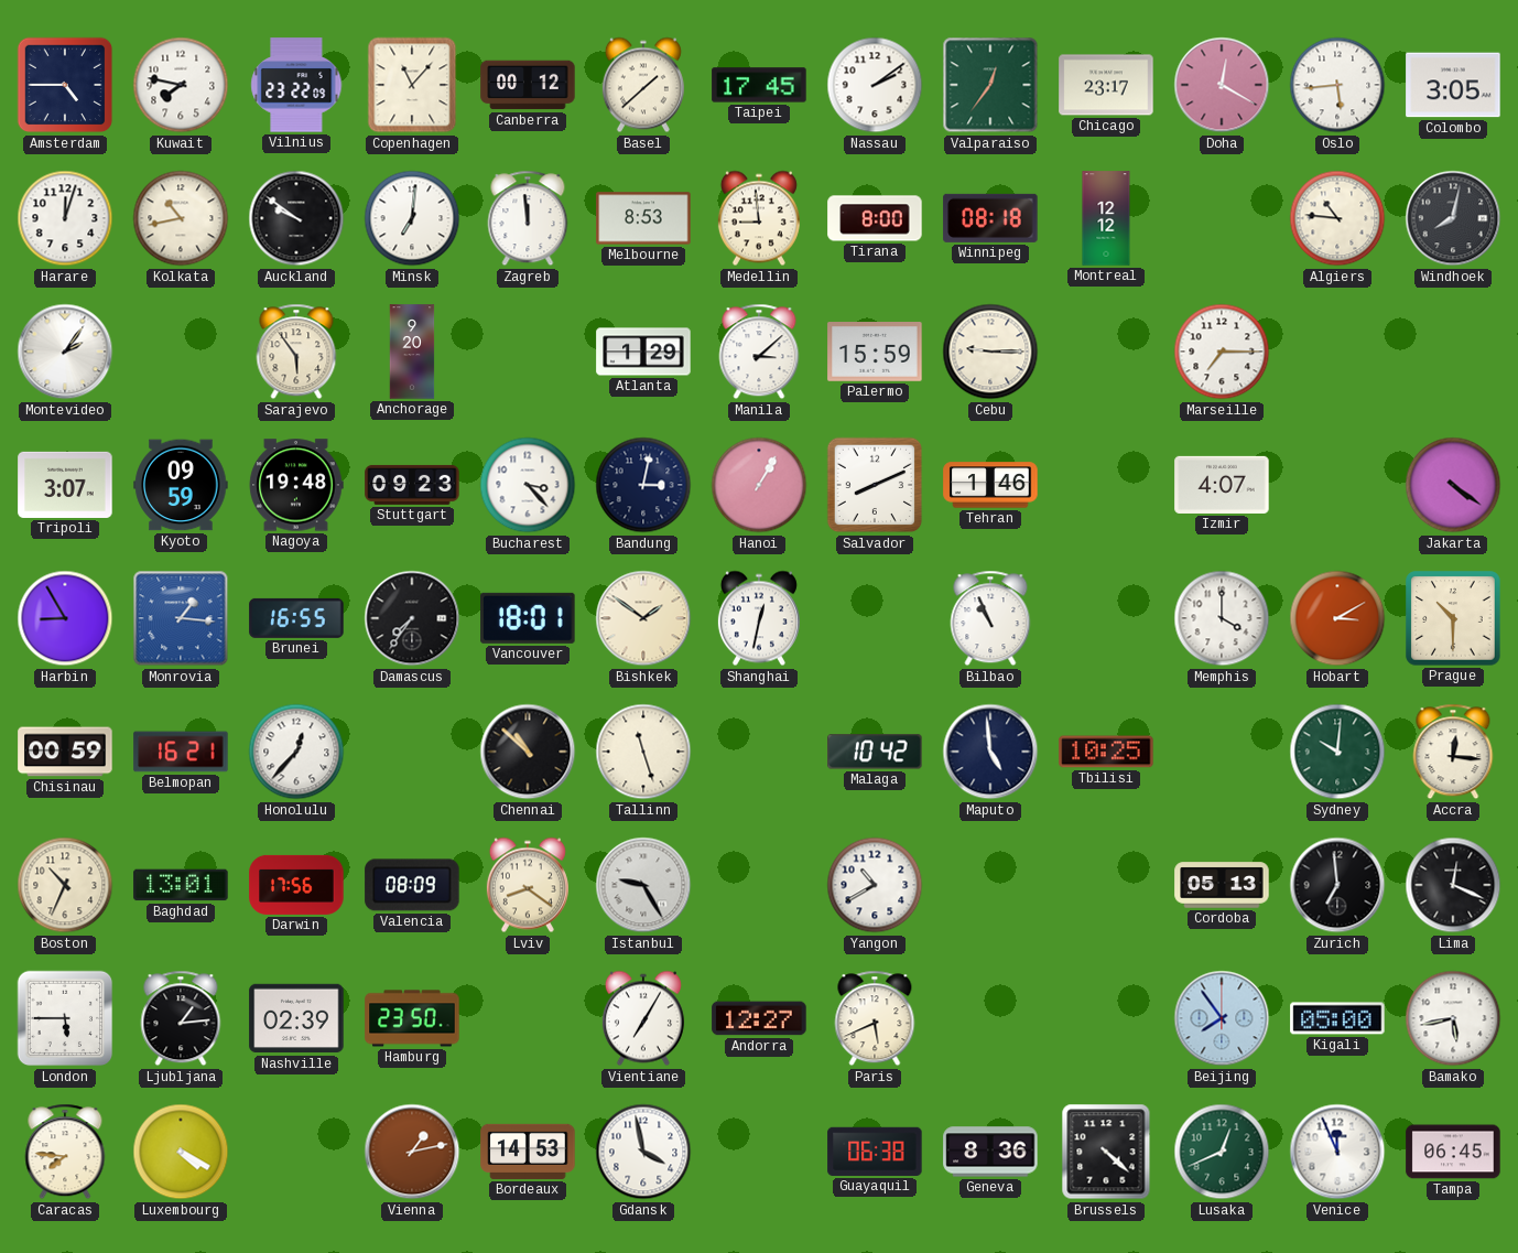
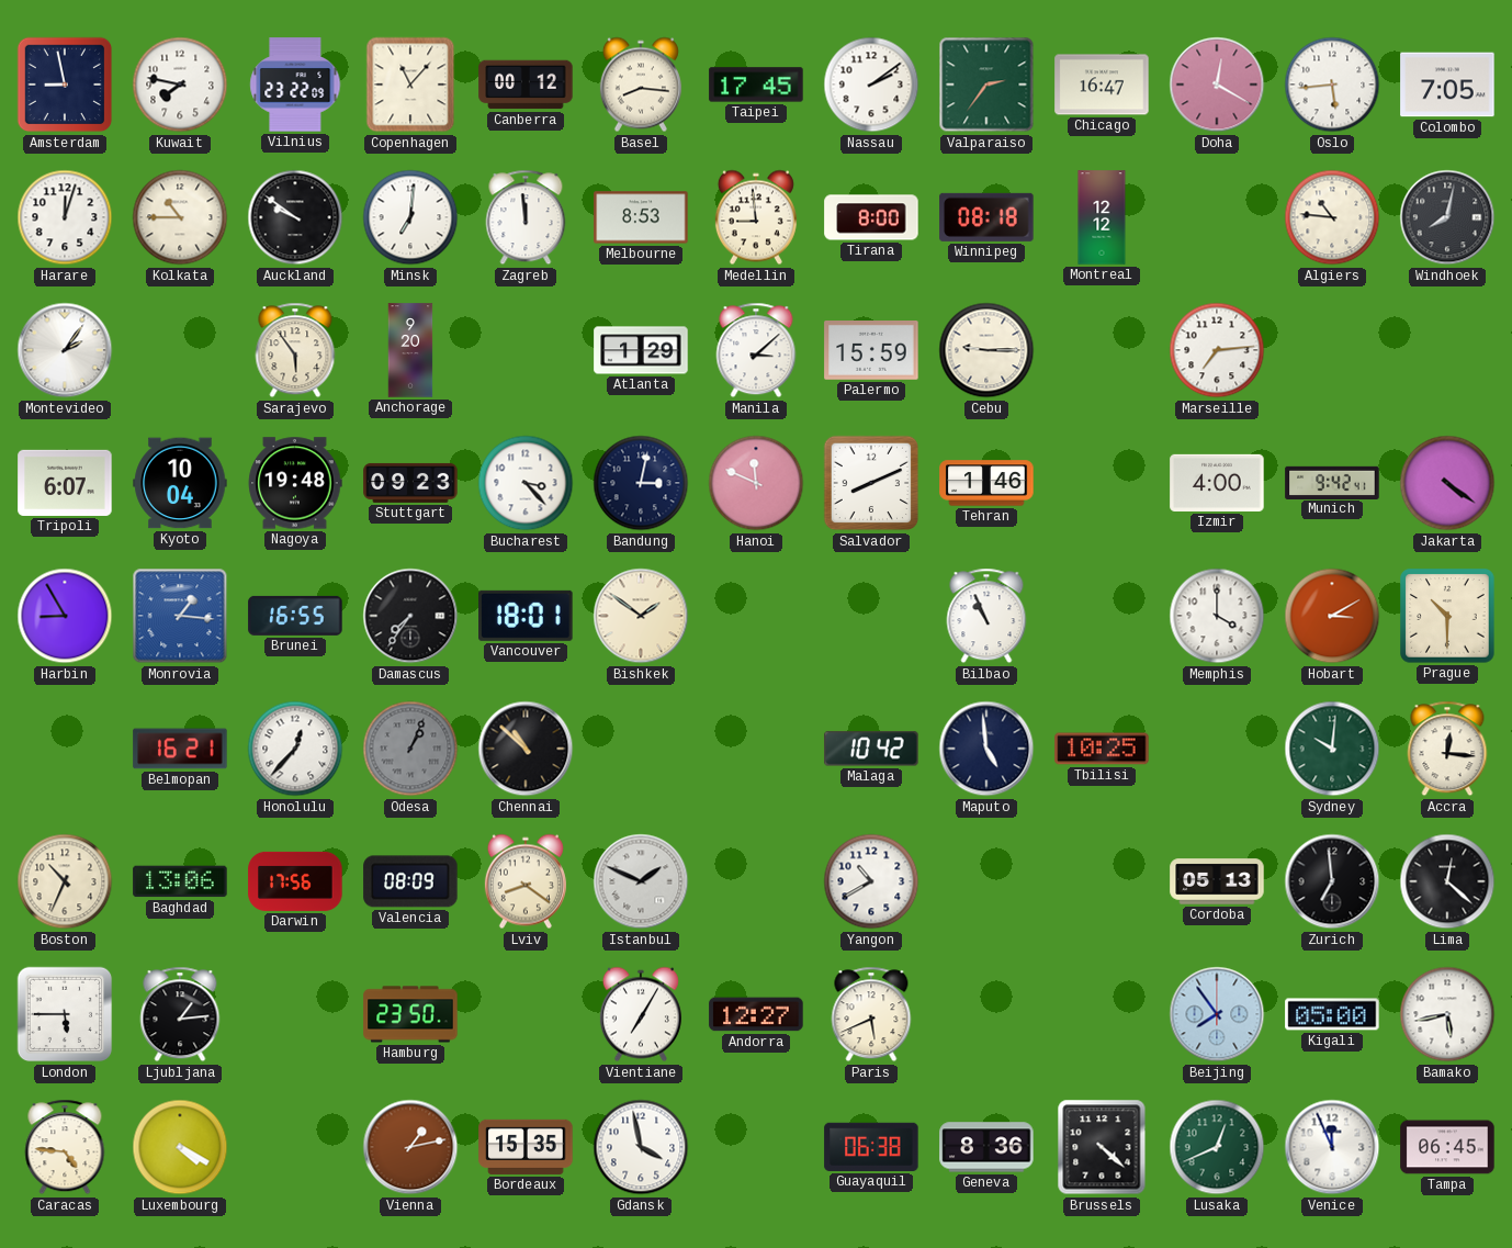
Amsterdam: 4:45 -> 8:58 (65, 85)
Basel: 1:38 -> 8:16 (641, 85)
Valparaiso: 12:36 -> 2:36 (986, 85)
Chicago: 23:17 -> 16:47 (1102, 85)
Colombo: 3:05 -> 7:05 (1447, 85)
Kolkata: 10:43 -> 10:45 (180, 217)
Marseille: 7:15 -> 7:14 (1217, 350)
Tripoli: 3:07 -> 6:07 (65, 483)
Kyoto: 09:59 -> 10:04 (180, 483)
Hanoi: 1:05 -> 11:49 (756, 483)
Izmir: 4:07 -> 4:00 (1217, 483)
Munich: none -> 9:42 (1332, 482)
Shanghai: 12:32 -> none (759, 618)
Chisinau: 00:59 -> none (65, 752)
Odesa: none -> 1:04 (410, 749)
Tallinn: 11:27 -> none (643, 752)
Baghdad: 13:01 -> 13:06 (180, 881)
Istanbul: 9:25 -> 1:49 (641, 881)
Lima: 12:19 -> 12:22 (1447, 881)
Nashville: 02:39 -> none (296, 1018)
Caracas: 7:46 -> 4:46 (65, 1147)
Bordeaux: 14:53 -> 15:35 (526, 1147)
